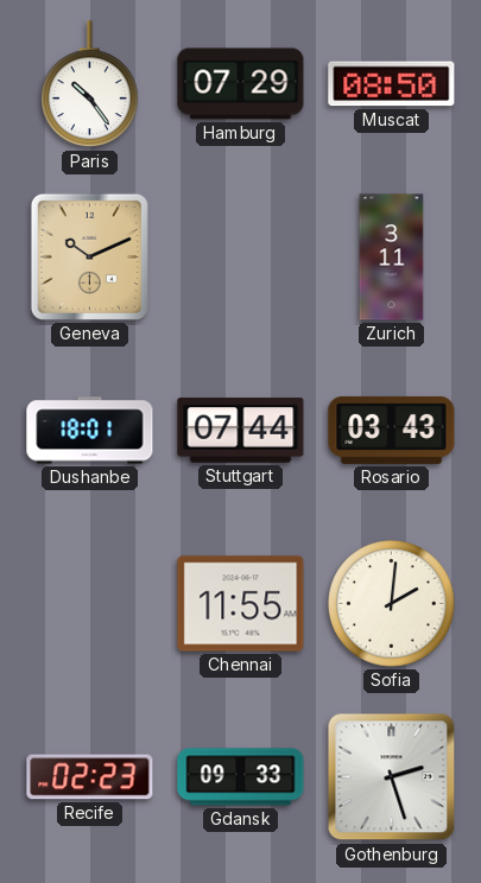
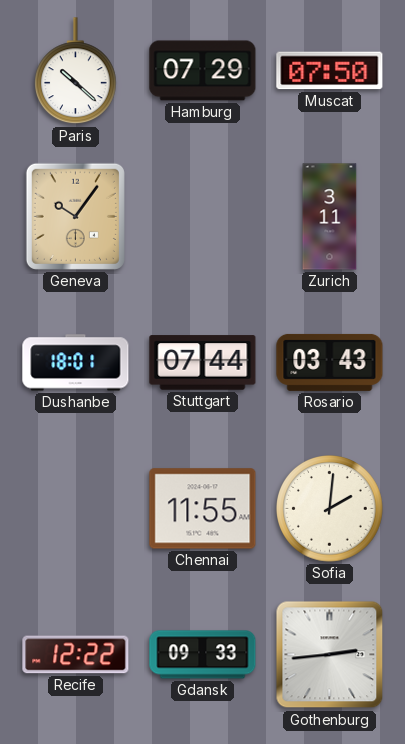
Paris: 10:24 -> 10:22 (76, 71)
Muscat: 08:50 -> 07:50 (330, 71)
Geneva: 10:11 -> 10:06 (75, 216)
Recife: 02:23 -> 12:22 (76, 655)
Gothenburg: 2:27 -> 2:44 (330, 655)
